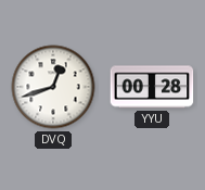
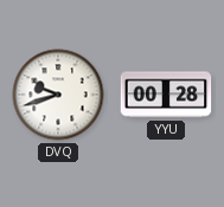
DVQ: 12:42 -> 9:42 (58, 95)
